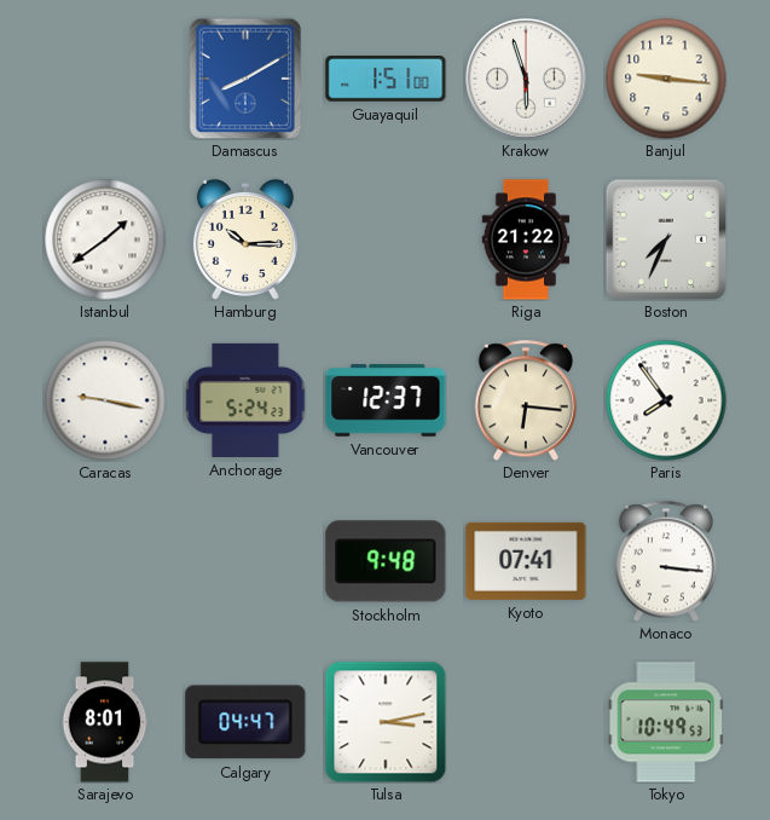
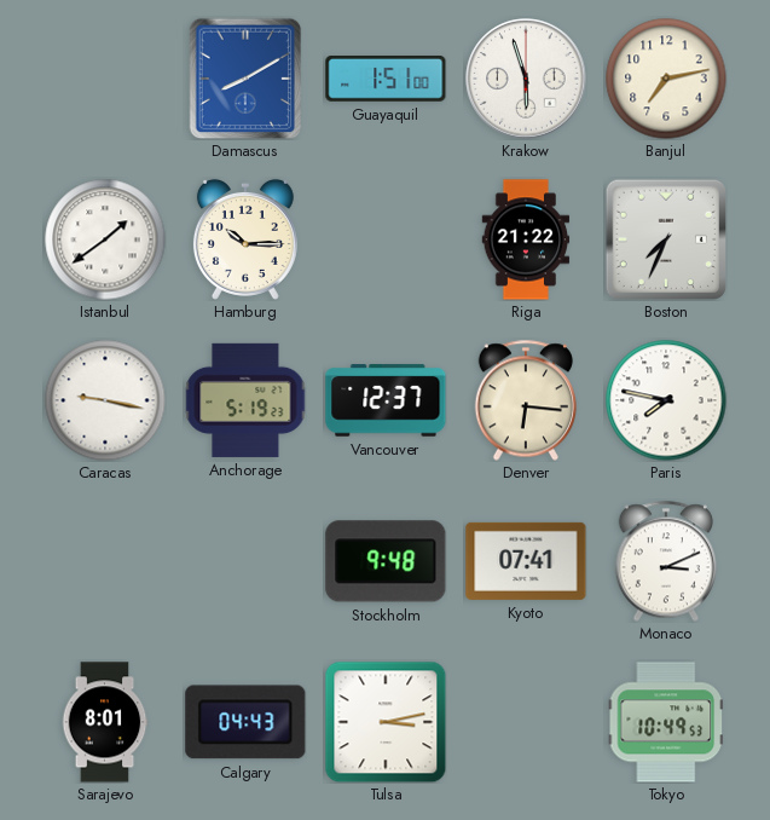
Banjul: 9:16 -> 7:13 (666, 79)
Anchorage: 5:24 -> 5:19 (245, 400)
Paris: 7:54 -> 7:47 (666, 400)
Monaco: 3:16 -> 3:11 (665, 561)
Calgary: 04:47 -> 04:43 (245, 722)
